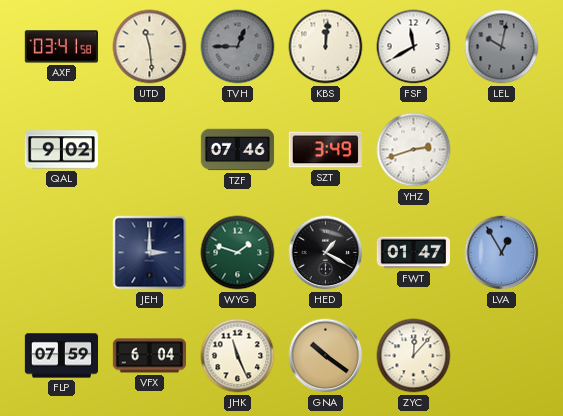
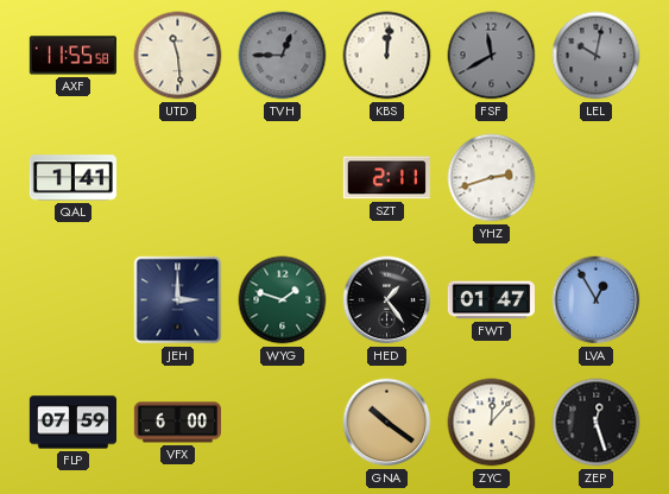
AXF: 03:41 -> 11:55 (72, 56)
FSF dial: white -> grey (492, 56)
QAL: 9:02 -> 1:41 (72, 178)
TZF: 07:46 -> none (238, 150)
SZT: 3:49 -> 2:11 (386, 178)
HED: 1:20 -> 1:24 (387, 300)
VFX: 6:04 -> 6:00 (178, 423)
JHK: 11:26 -> none (238, 356)
ZEP: none -> 12:27 (597, 423)
